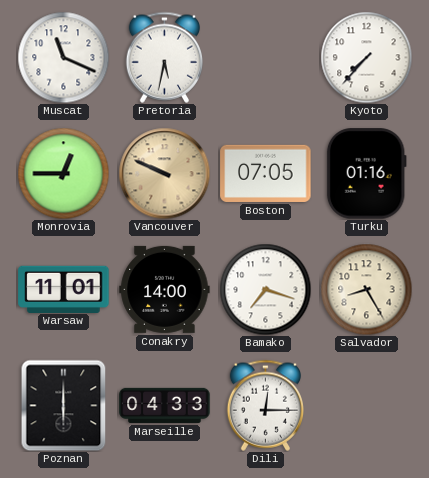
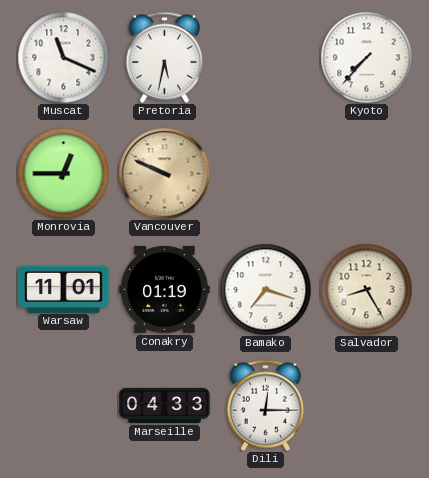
Boston: 07:05 -> none (266, 173)
Turku: 01:16 -> none (366, 174)
Conakry: 14:00 -> 01:19 (165, 289)
Poznan: 6:00 -> none (64, 405)
